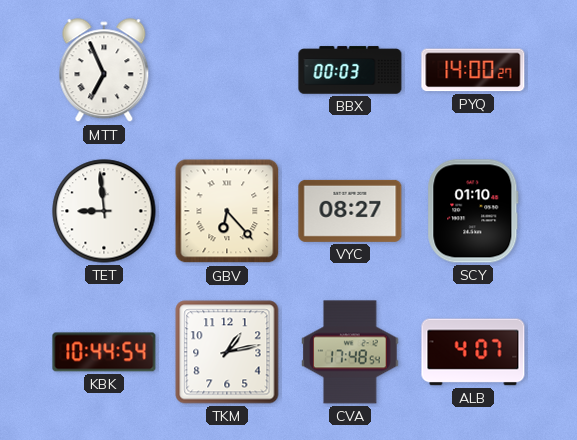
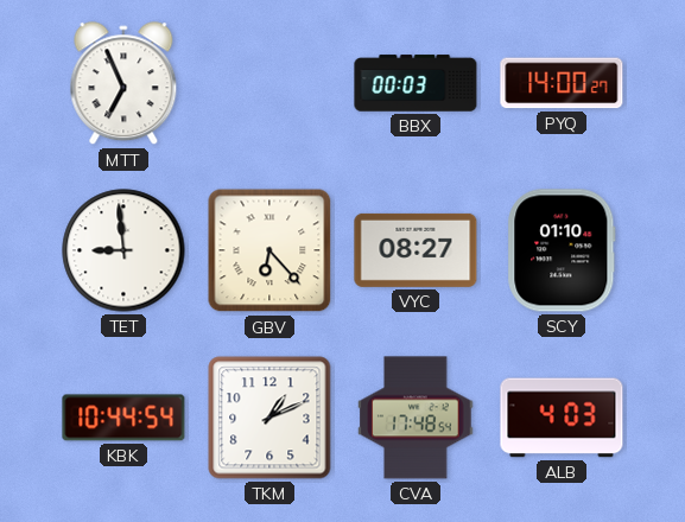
TKM: 1:13 -> 1:11 (269, 418)
ALB: 4:07 -> 4:03 (562, 418)
